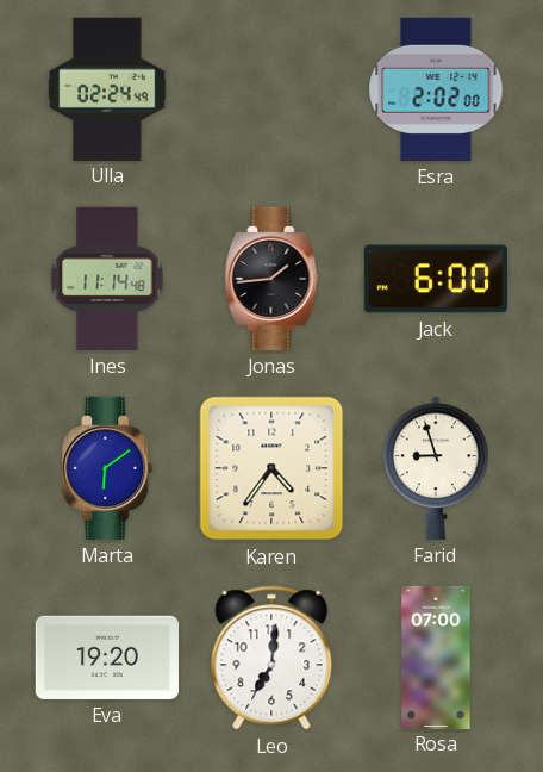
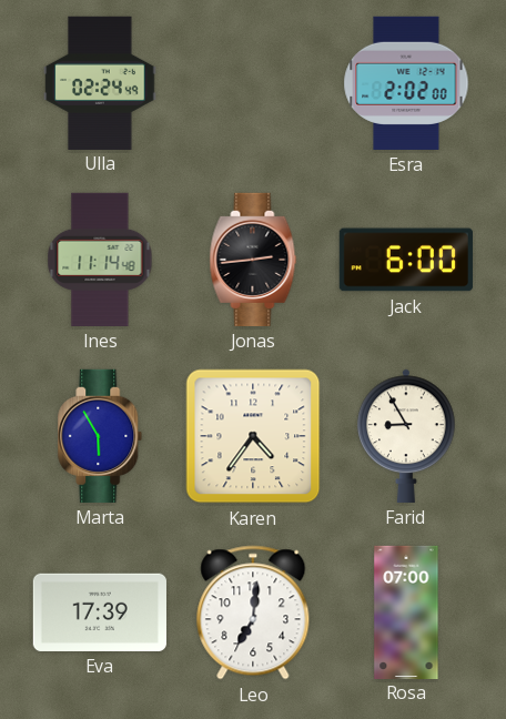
Jonas: 1:44 -> 2:44 (253, 260)
Marta: 6:09 -> 5:55 (100, 436)
Farid: 8:57 -> 8:55 (406, 436)
Eva: 19:20 -> 17:39 (100, 612)
